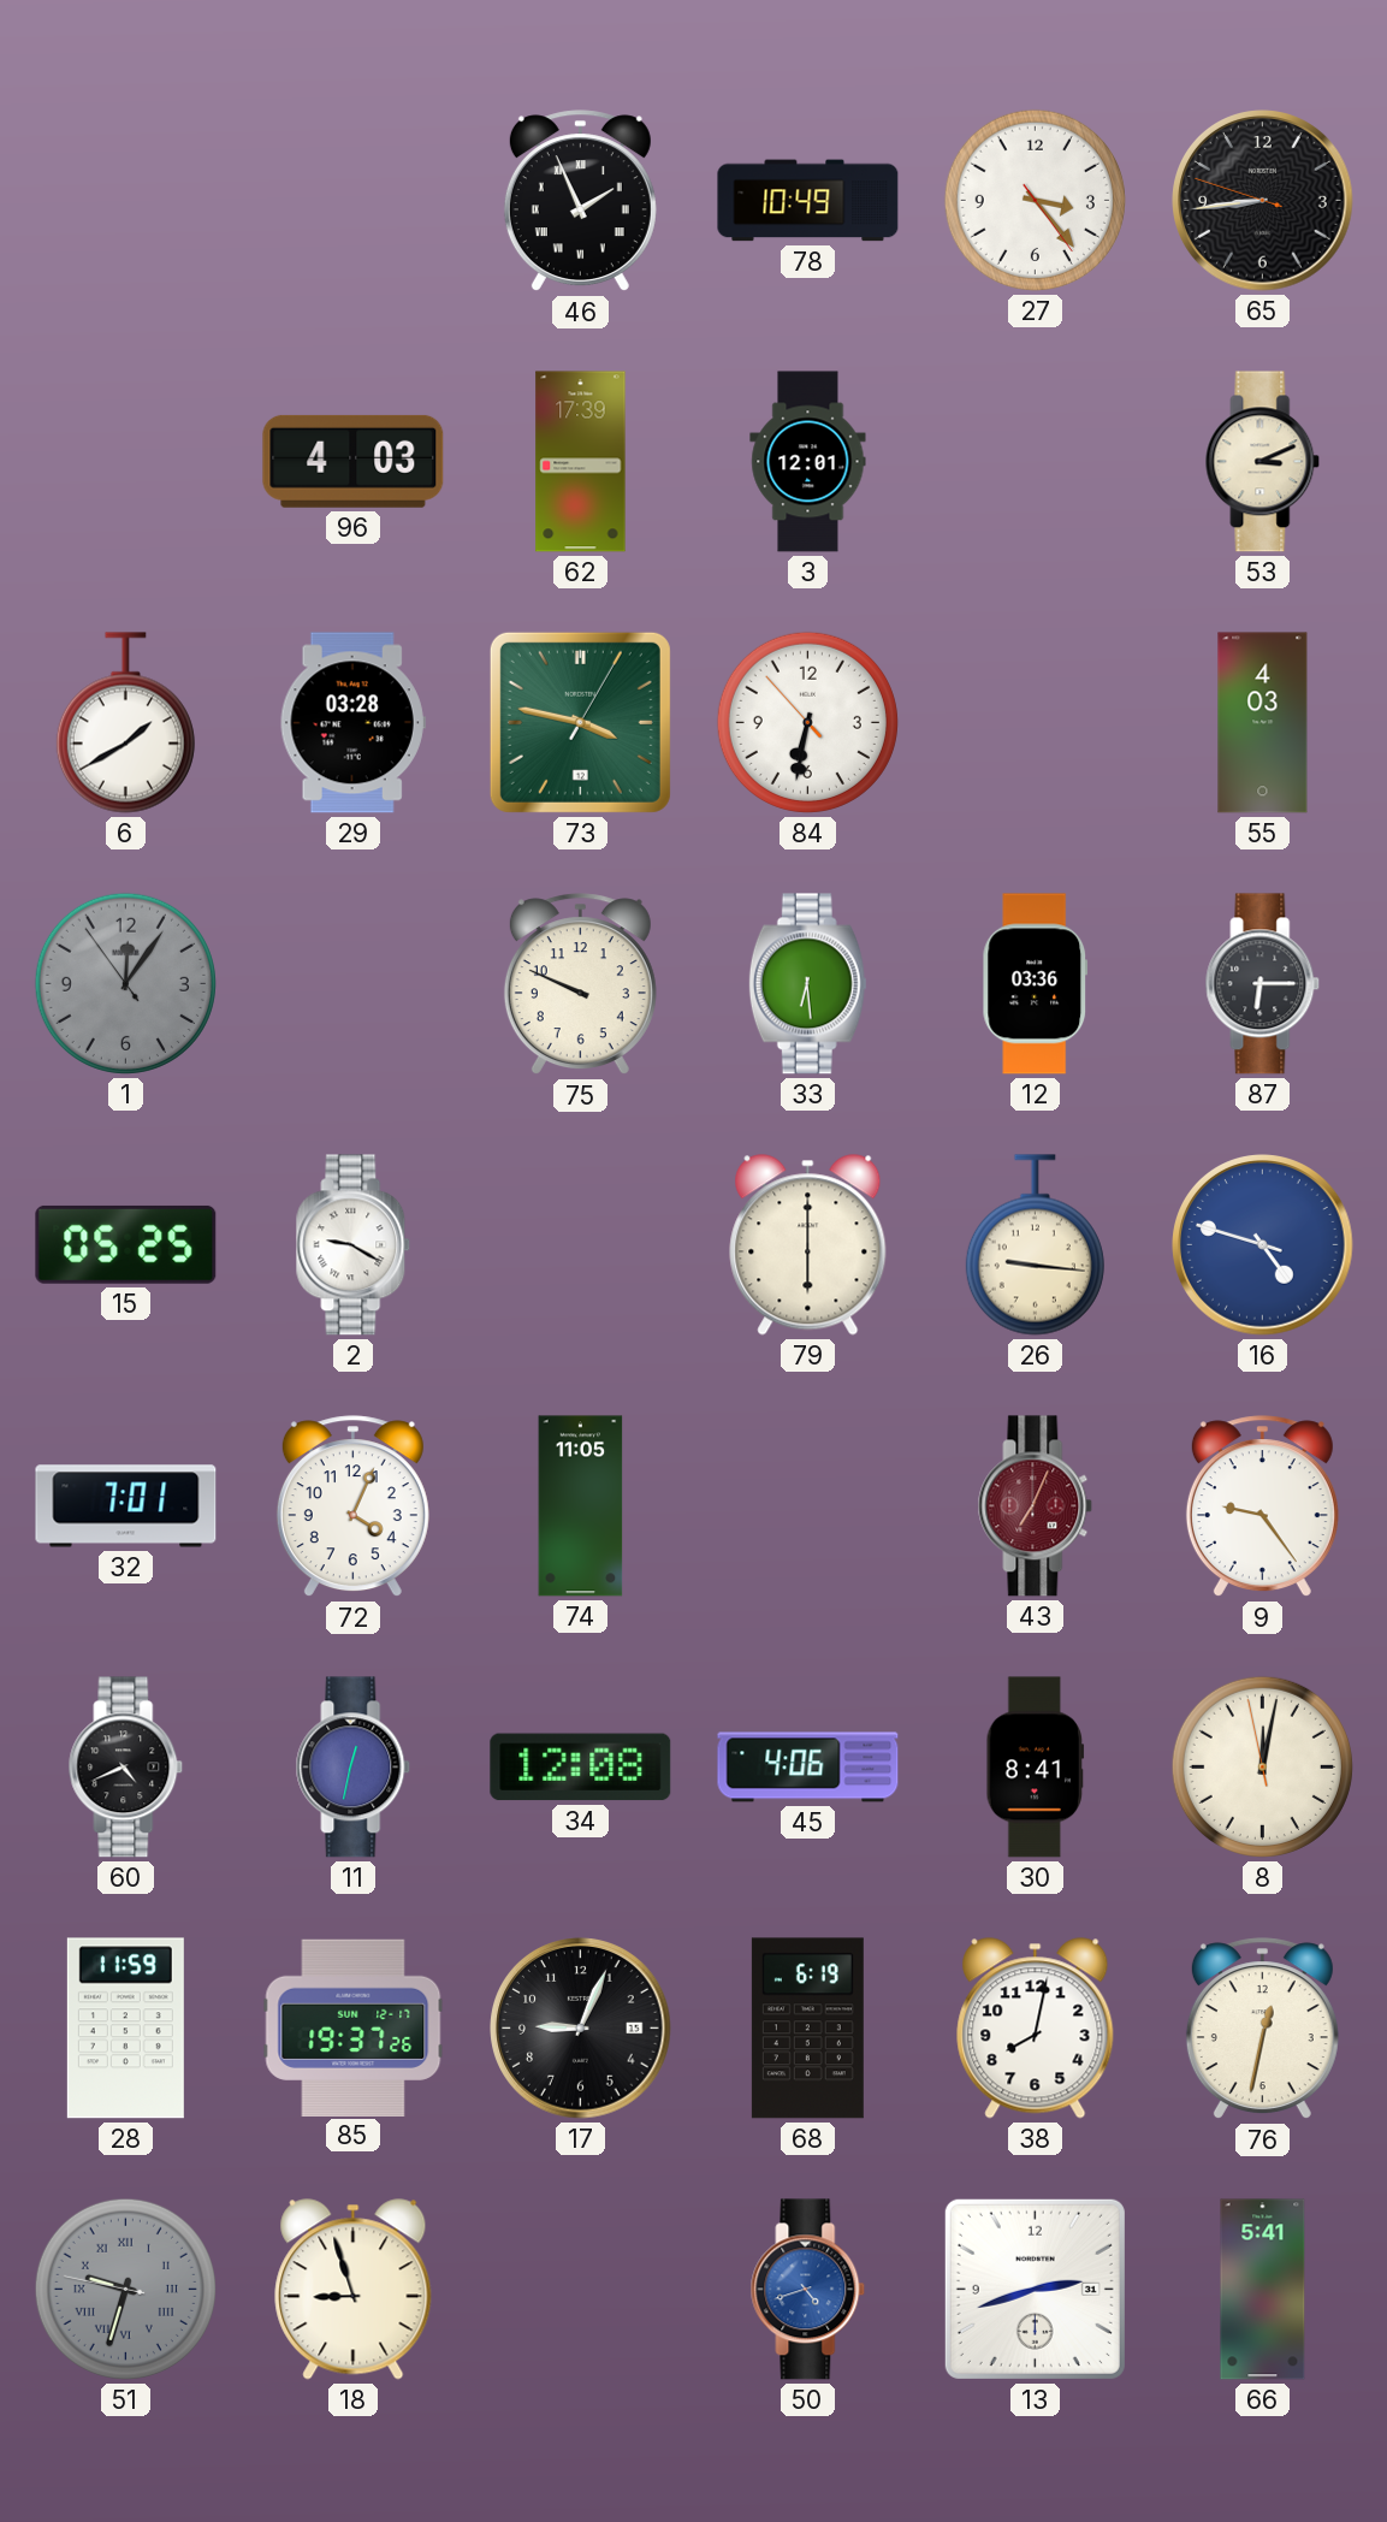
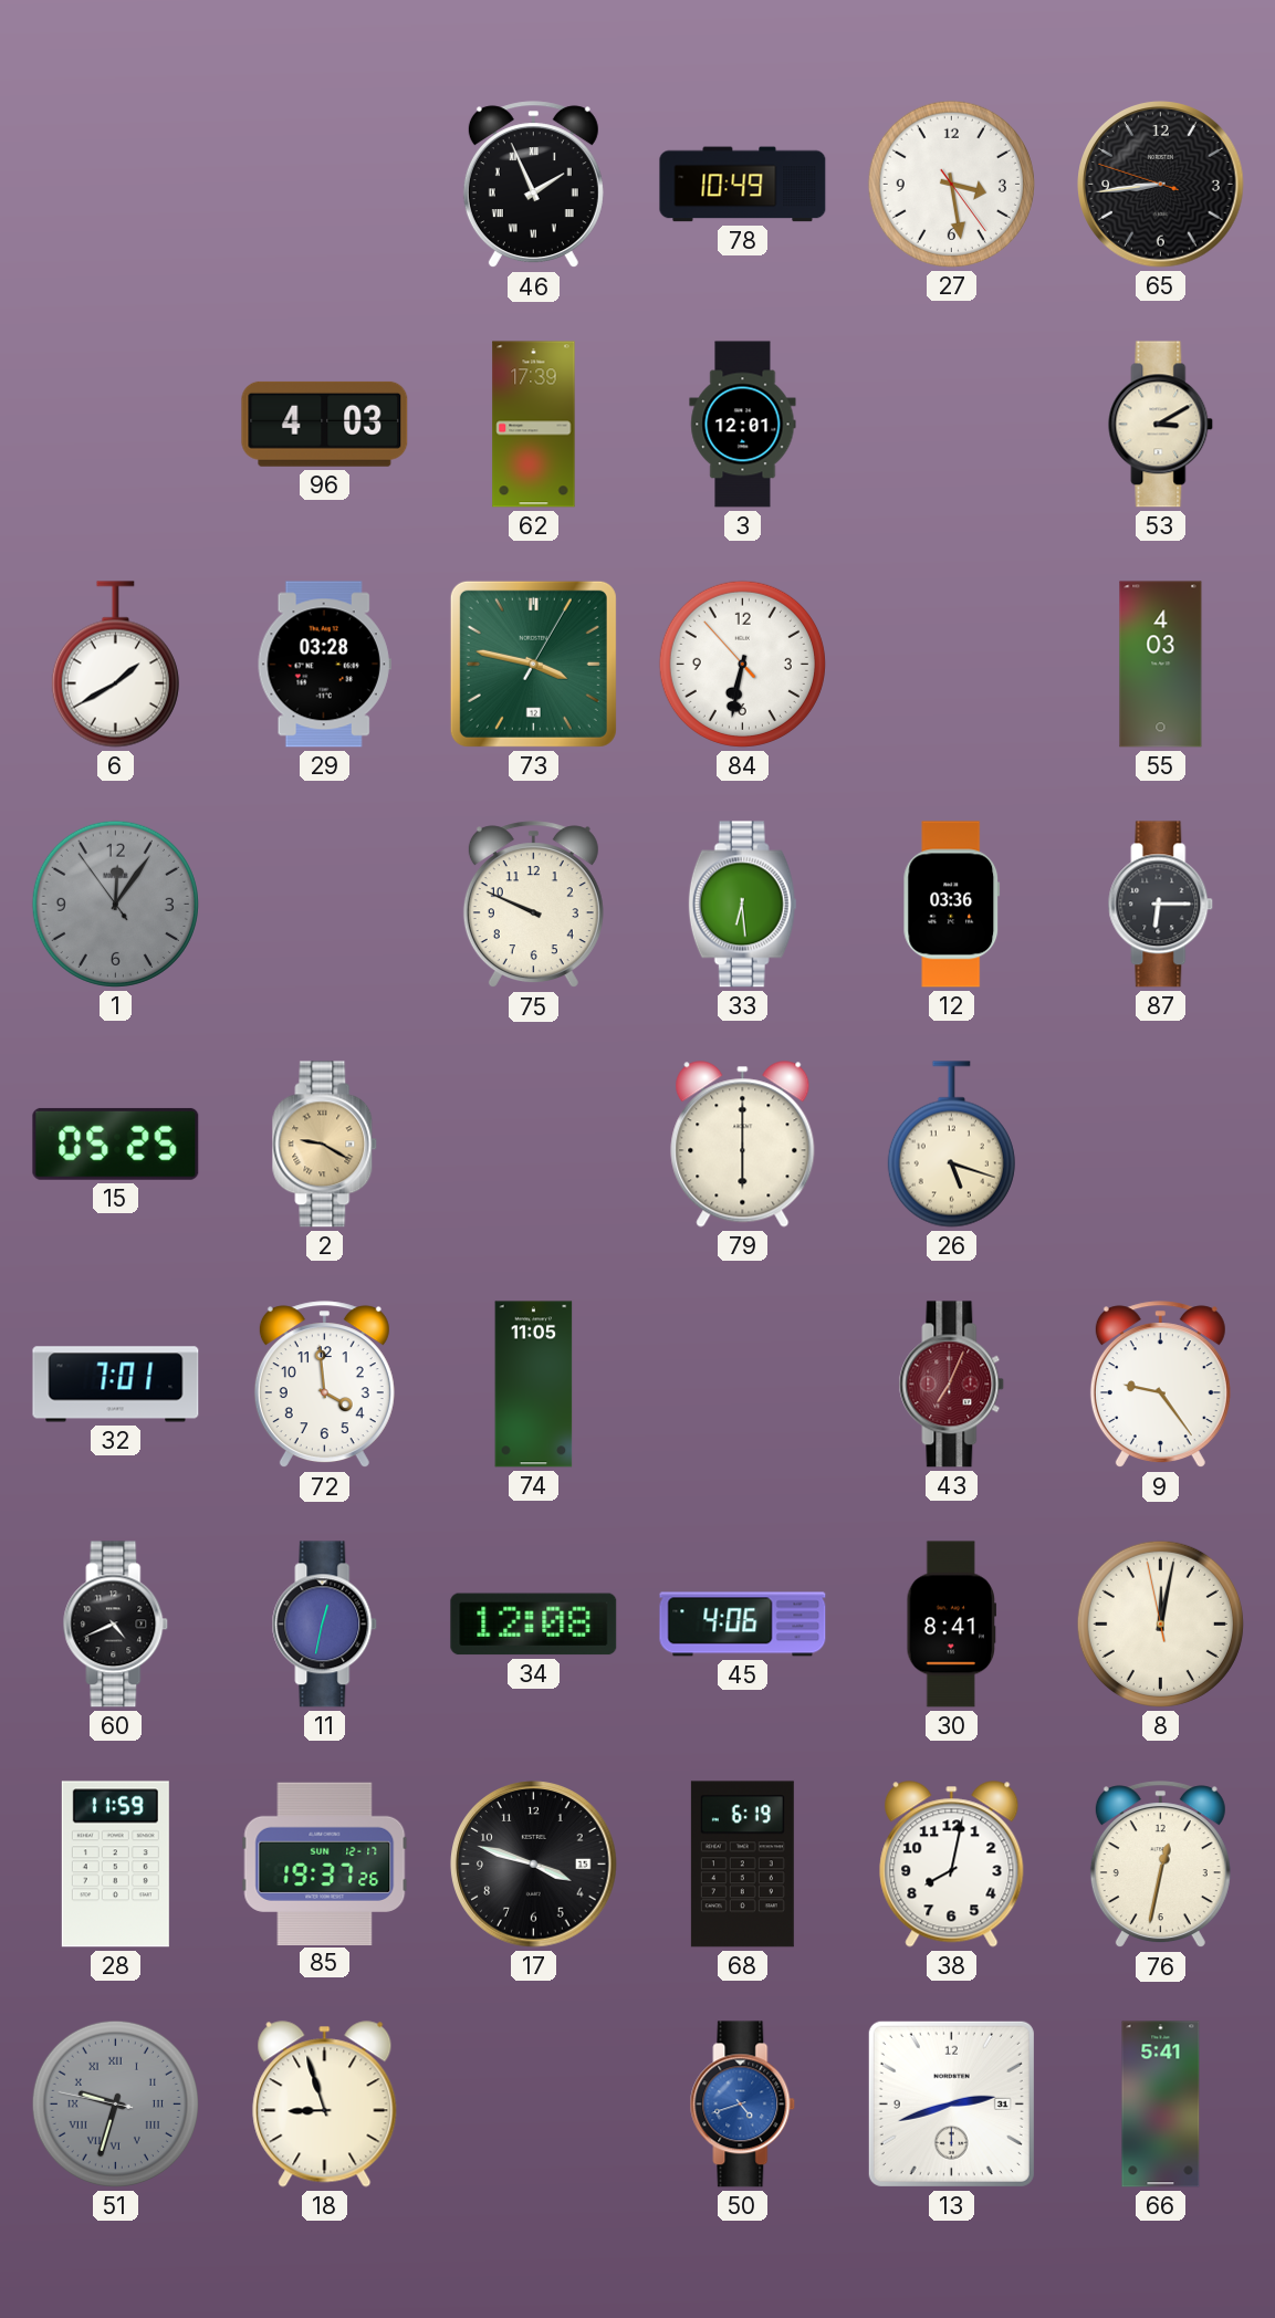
27: 3:23 -> 3:28 (951, 184)
53: 3:11 -> 3:10 (1161, 425)
2 dial: white -> champagne (325, 1145)
26: 9:16 -> 5:18 (951, 1145)
16: 4:47 -> none (1263, 1245)
72: 4:04 -> 3:59 (324, 1385)
17: 9:04 -> 3:48 (534, 1865)
